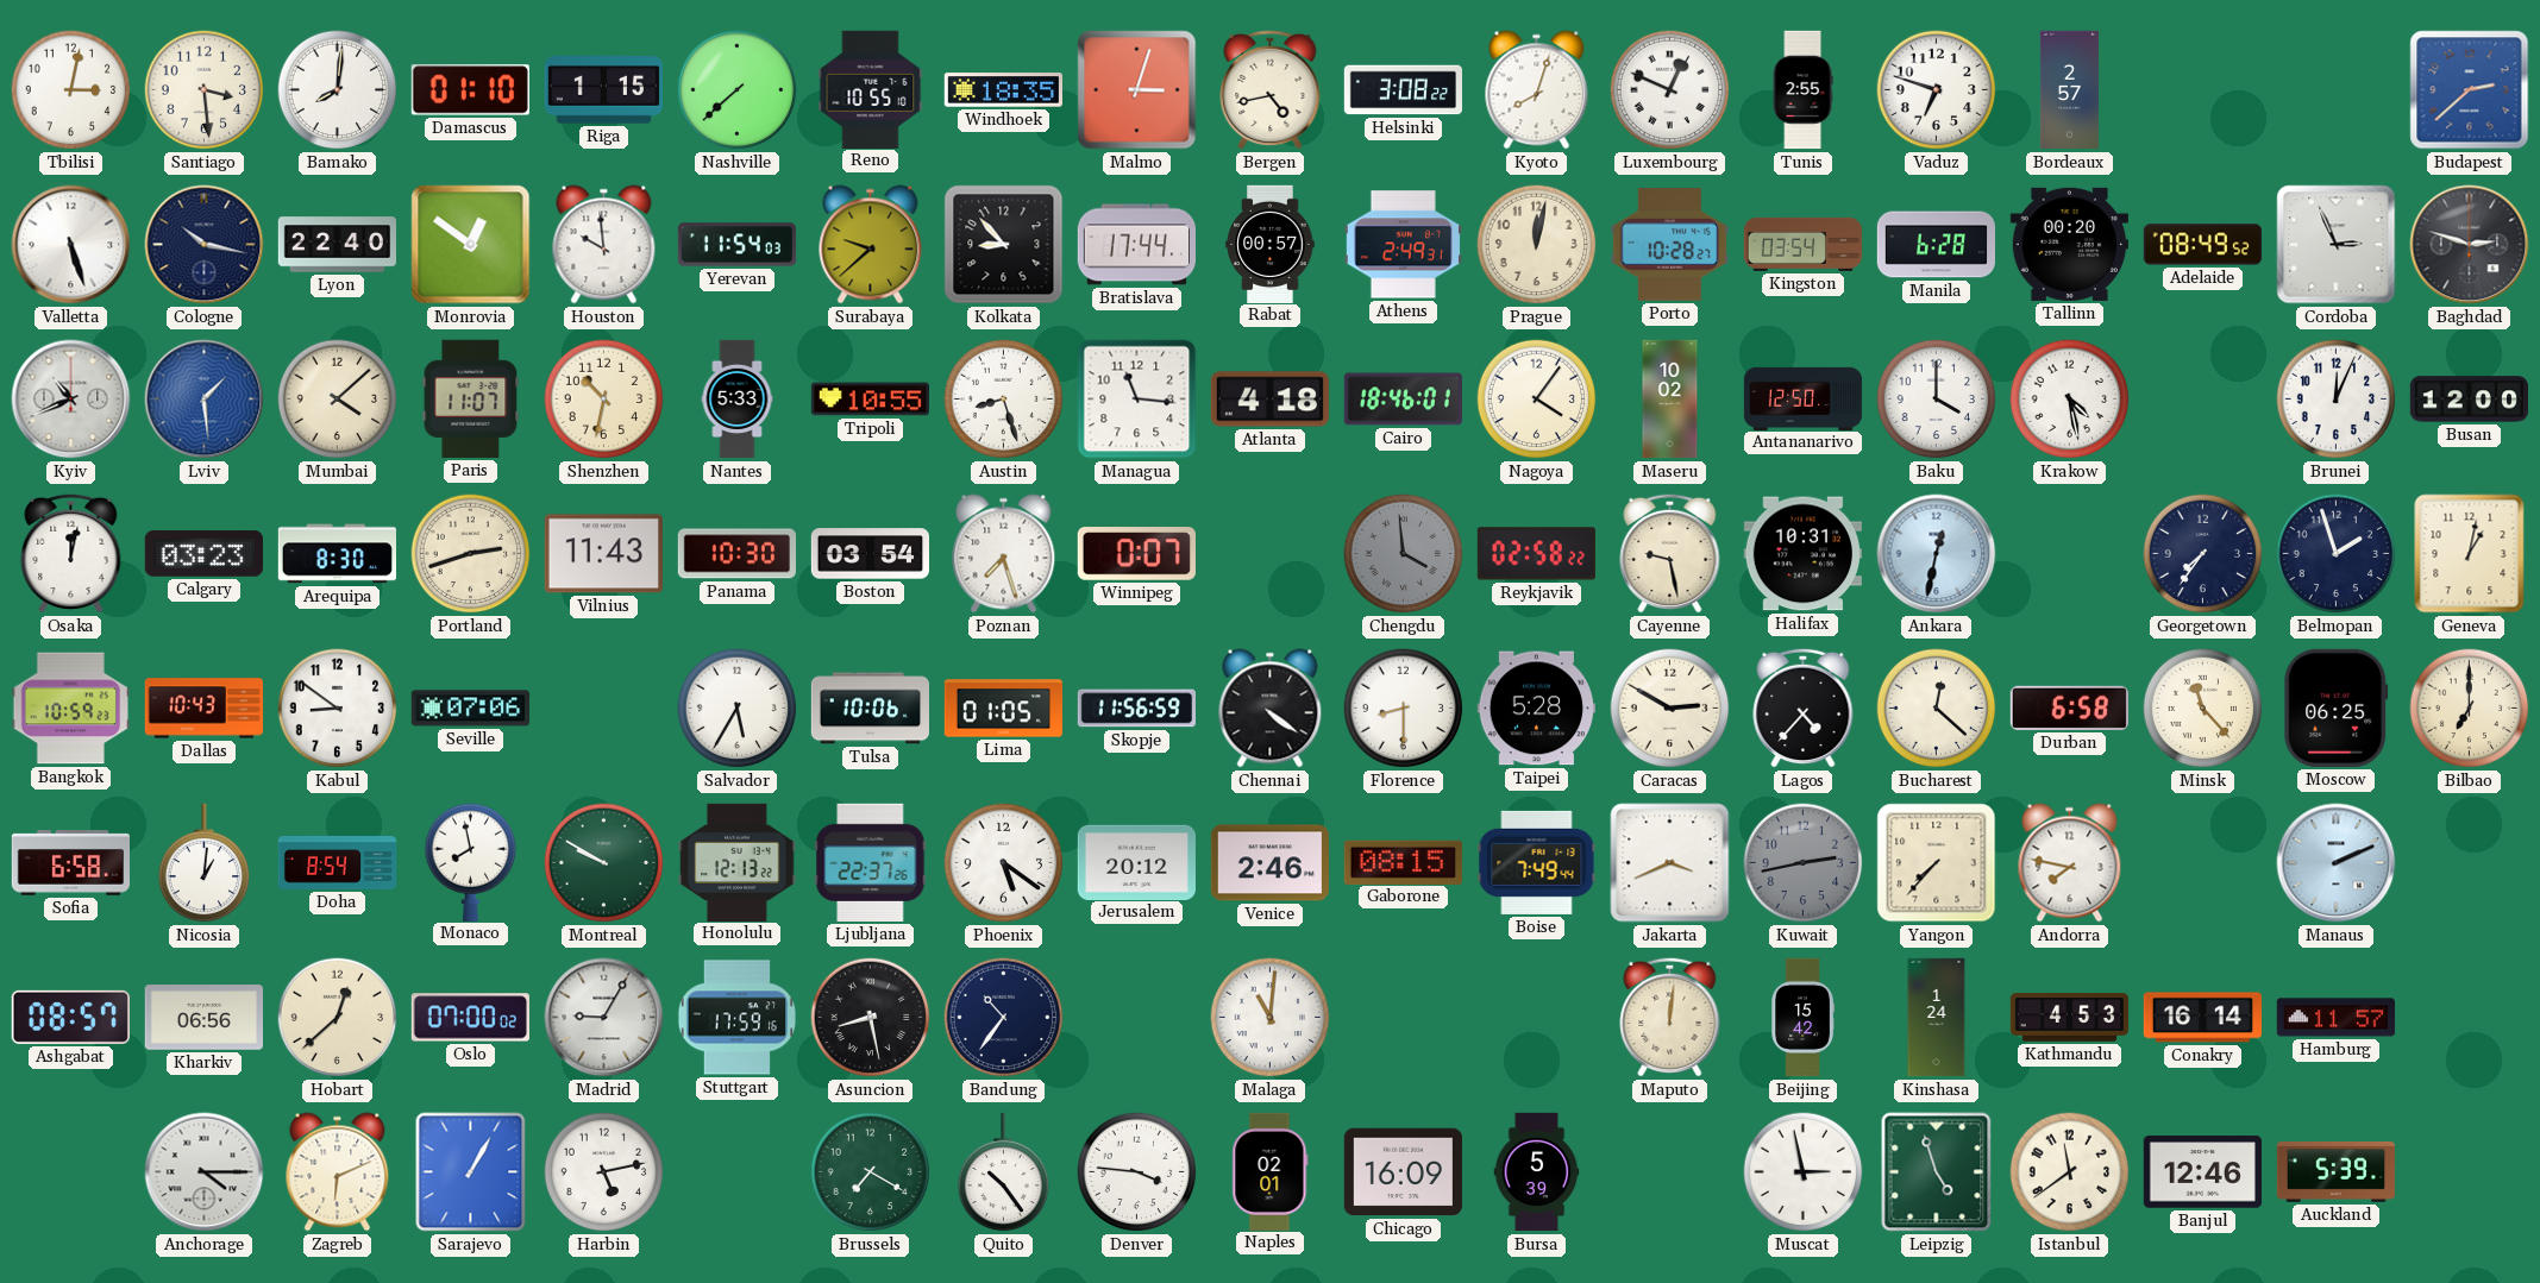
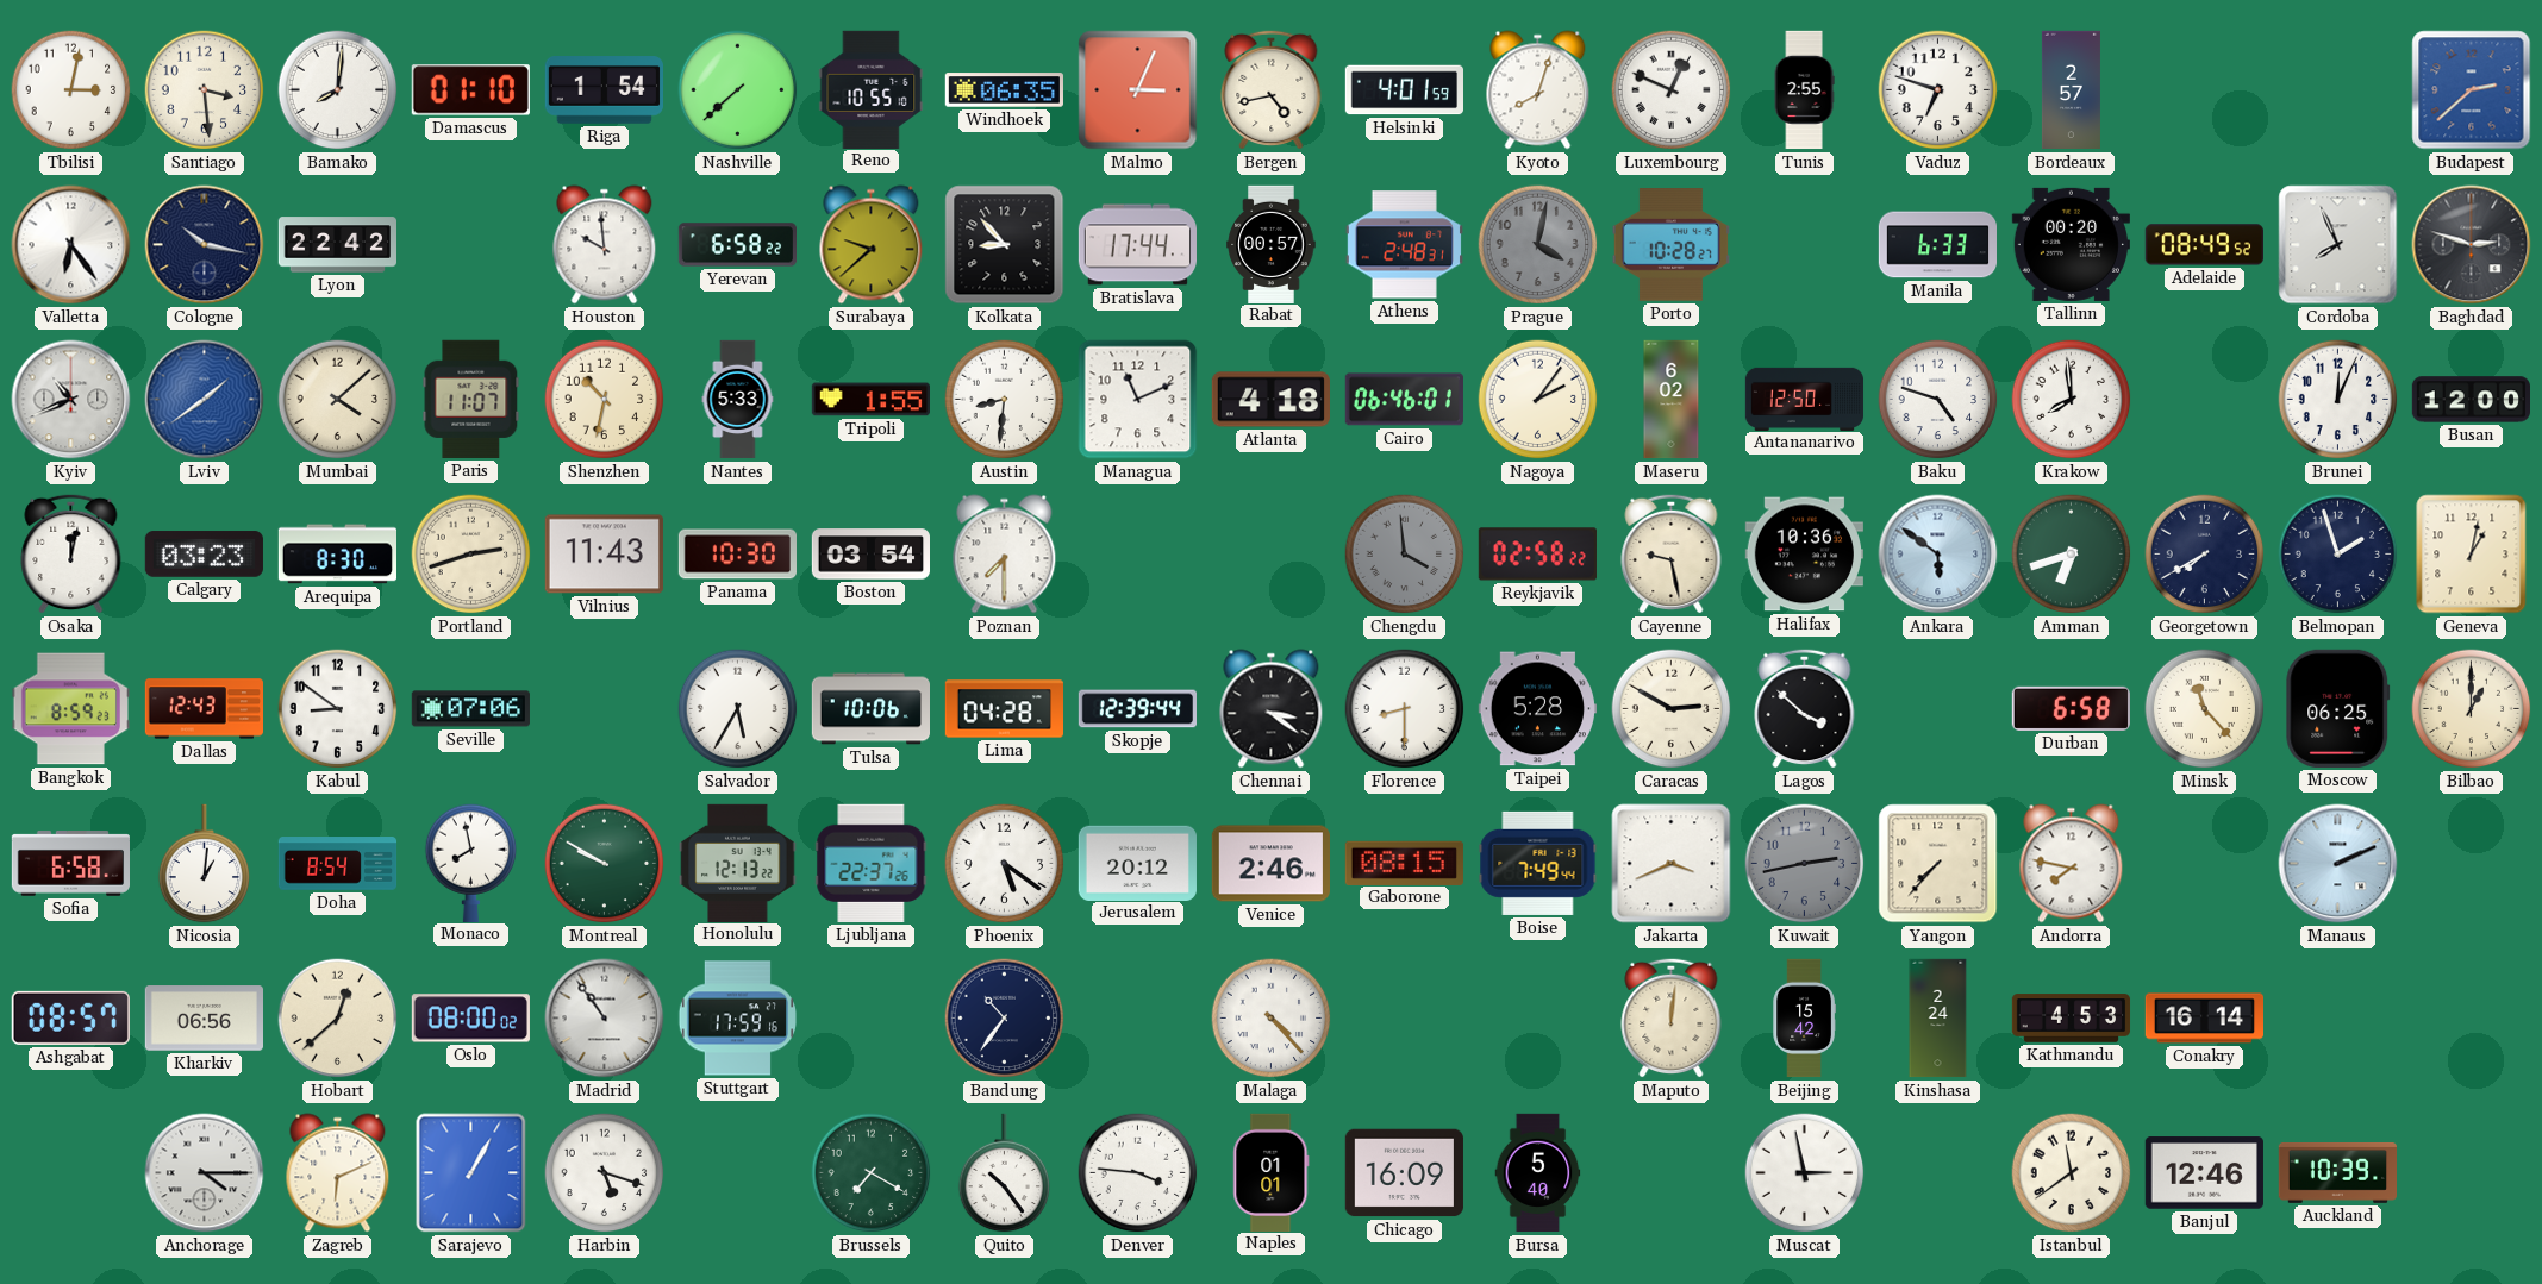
Riga: 1:15 -> 1:54 (604, 90)
Windhoek: 18:35 -> 06:35 (1004, 90)
Malmo: 3:03 -> 3:04 (1138, 90)
Helsinki: 3:08 -> 4:01 (1404, 90)
Valletta: 5:27 -> 6:24 (71, 245)
Lyon: 22:40 -> 22:42 (337, 245)
Monrovia: 12:51 -> none (471, 245)
Yerevan: 11:54 -> 6:58 (737, 245)
Athens: 2:49 -> 2:48 (1404, 245)
Prague: 12:02 -> 4:02 (1538, 245)
Prague dial: cream -> grey (1538, 245)
Kingston: 03:54 -> none (1802, 244)
Manila: 6:28 -> 6:33 (1937, 245)
Cordoba: 2:56 -> 7:56 (2338, 245)
Lviv: 1:29 -> 1:39 (205, 400)
Tripoli: 10:55 -> 1:55 (870, 400)
Austin: 8:27 -> 8:31 (1005, 400)
Managua: 11:16 -> 11:11 (1138, 400)
Cairo: 18:46 -> 06:46 (1404, 400)
Nagoya: 4:06 -> 2:06 (1538, 400)
Maseru: 10:02 -> 6:02 (1672, 400)
Baku: 4:00 -> 4:48 (1938, 400)
Krakow: 4:28 -> 7:59 (2072, 400)
Poznan: 7:27 -> 7:30 (1005, 555)
Winnipeg: 0:07 -> none (1136, 554)
Halifax: 10:31 -> 10:36 (1804, 555)
Ankara: 12:32 -> 5:51 (1938, 555)
Amman: none -> 6:42 (2072, 555)
Georgetown: 7:36 -> 7:40 (2205, 555)
Bangkok: 10:59 -> 8:59 (70, 709)
Dallas: 10:43 -> 12:43 (204, 709)
Lima: 01:05 -> 04:28 (1004, 709)
Skopje: 11:56 -> 12:39 (1138, 709)
Chennai: 4:21 -> 3:21 (1272, 709)
Lagos: 4:37 -> 3:52 (1805, 708)
Bucharest: 12:22 -> none (1937, 709)
Bilbao: 7:00 -> 1:00 (2472, 709)
Oslo: 07:00 -> 08:00 (470, 1019)
Madrid: 9:05 -> 10:54 (605, 1019)
Asuncion: 8:28 -> none (871, 1018)
Malaga: 11:01 -> 4:23 (1272, 1019)
Kinshasa: 1:24 -> 2:24 (1938, 1019)
Hamburg: 11:57 -> none (2335, 1018)
Harbin: 5:13 -> 5:18 (605, 1173)
Naples: 02:01 -> 01:01 (1272, 1172)
Bursa: 5:39 -> 5:40 (1538, 1173)
Leipzig: 4:57 -> none (1937, 1172)
Auckland: 5:39 -> 10:39 (2337, 1173)
